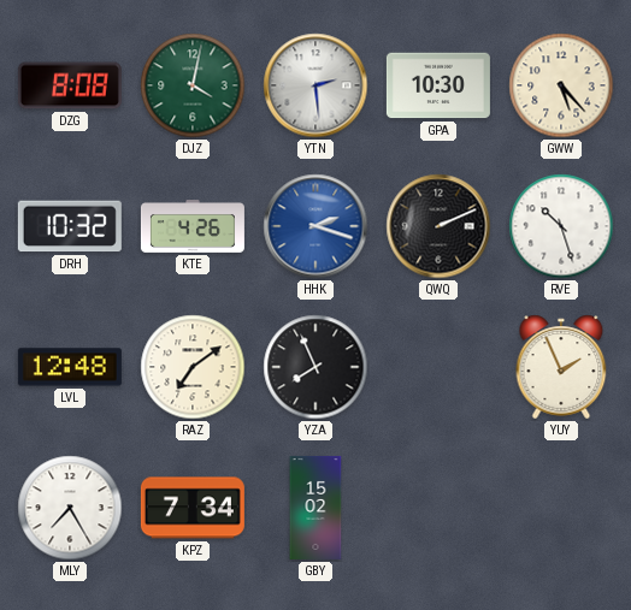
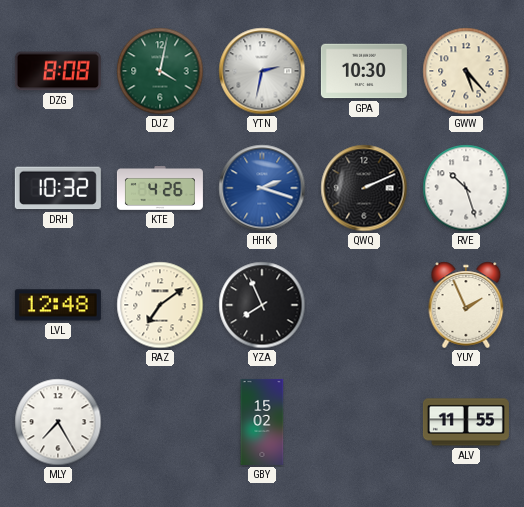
YTN: 2:29 -> 2:32 (262, 71)
KPZ: 7:34 -> none (193, 508)
ALV: none -> 11:55 (466, 422)
